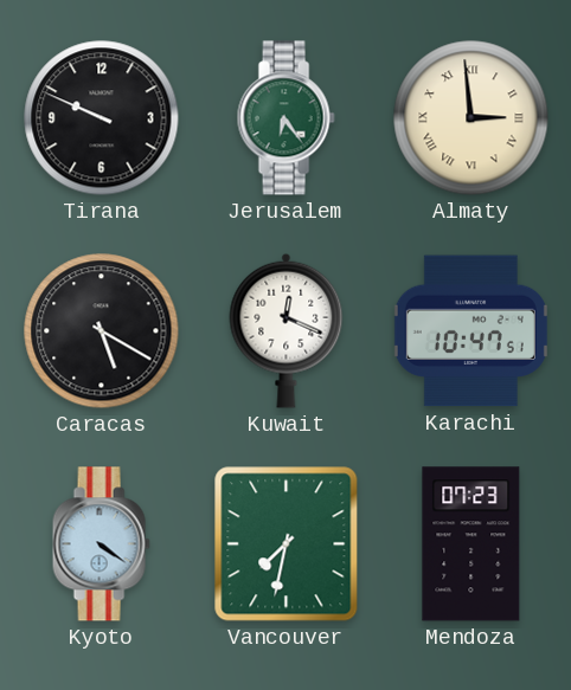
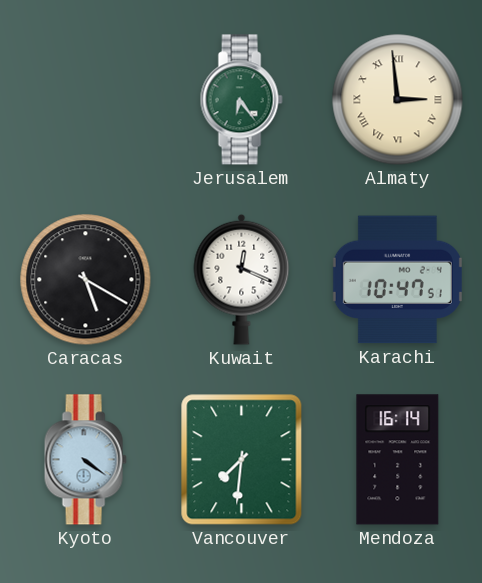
Tirana: 9:49 -> none (102, 118)
Vancouver: 7:32 -> 7:31 (242, 460)
Mendoza: 07:23 -> 16:14 (398, 460)
